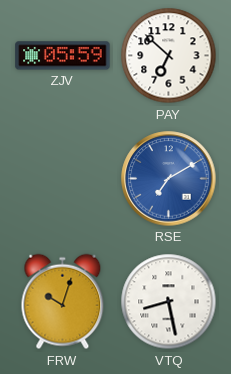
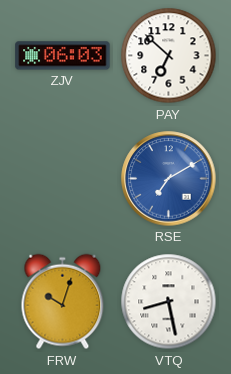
ZJV: 05:59 -> 06:03 (63, 56)
